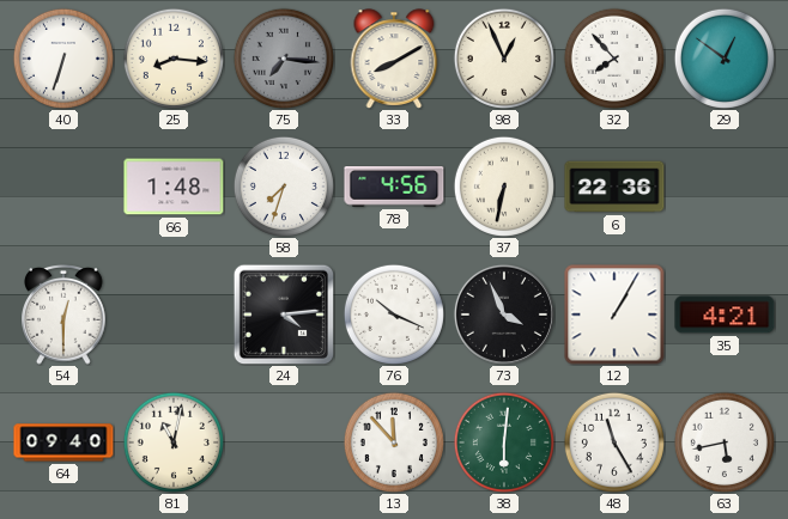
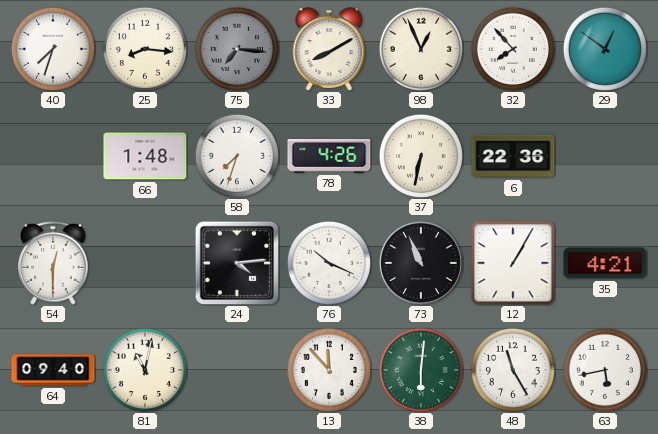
40: 6:33 -> 7:33 (53, 49)
78: 4:56 -> 4:26 (329, 156)
73: 3:56 -> 10:56 (421, 263)
